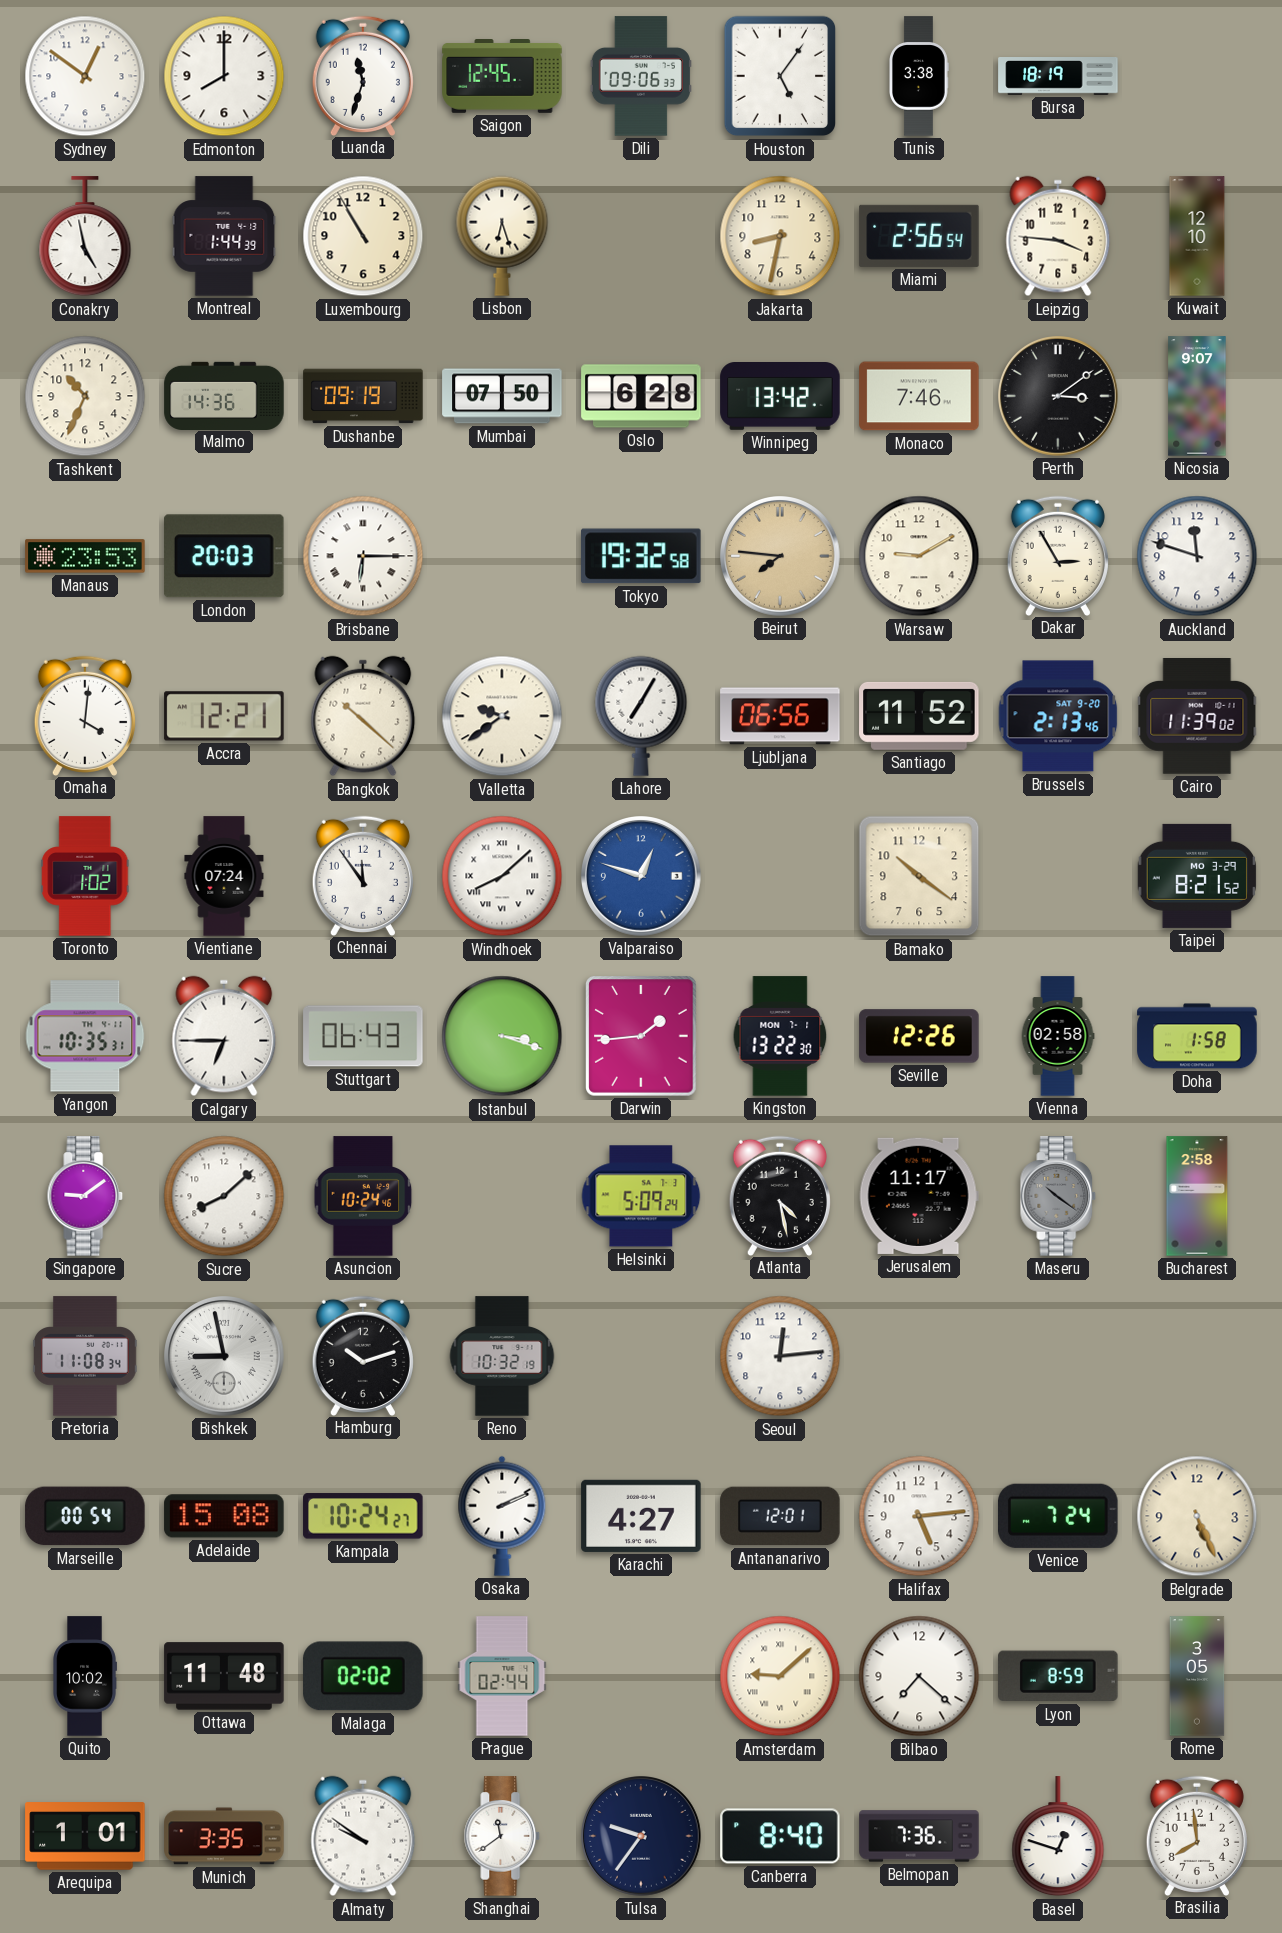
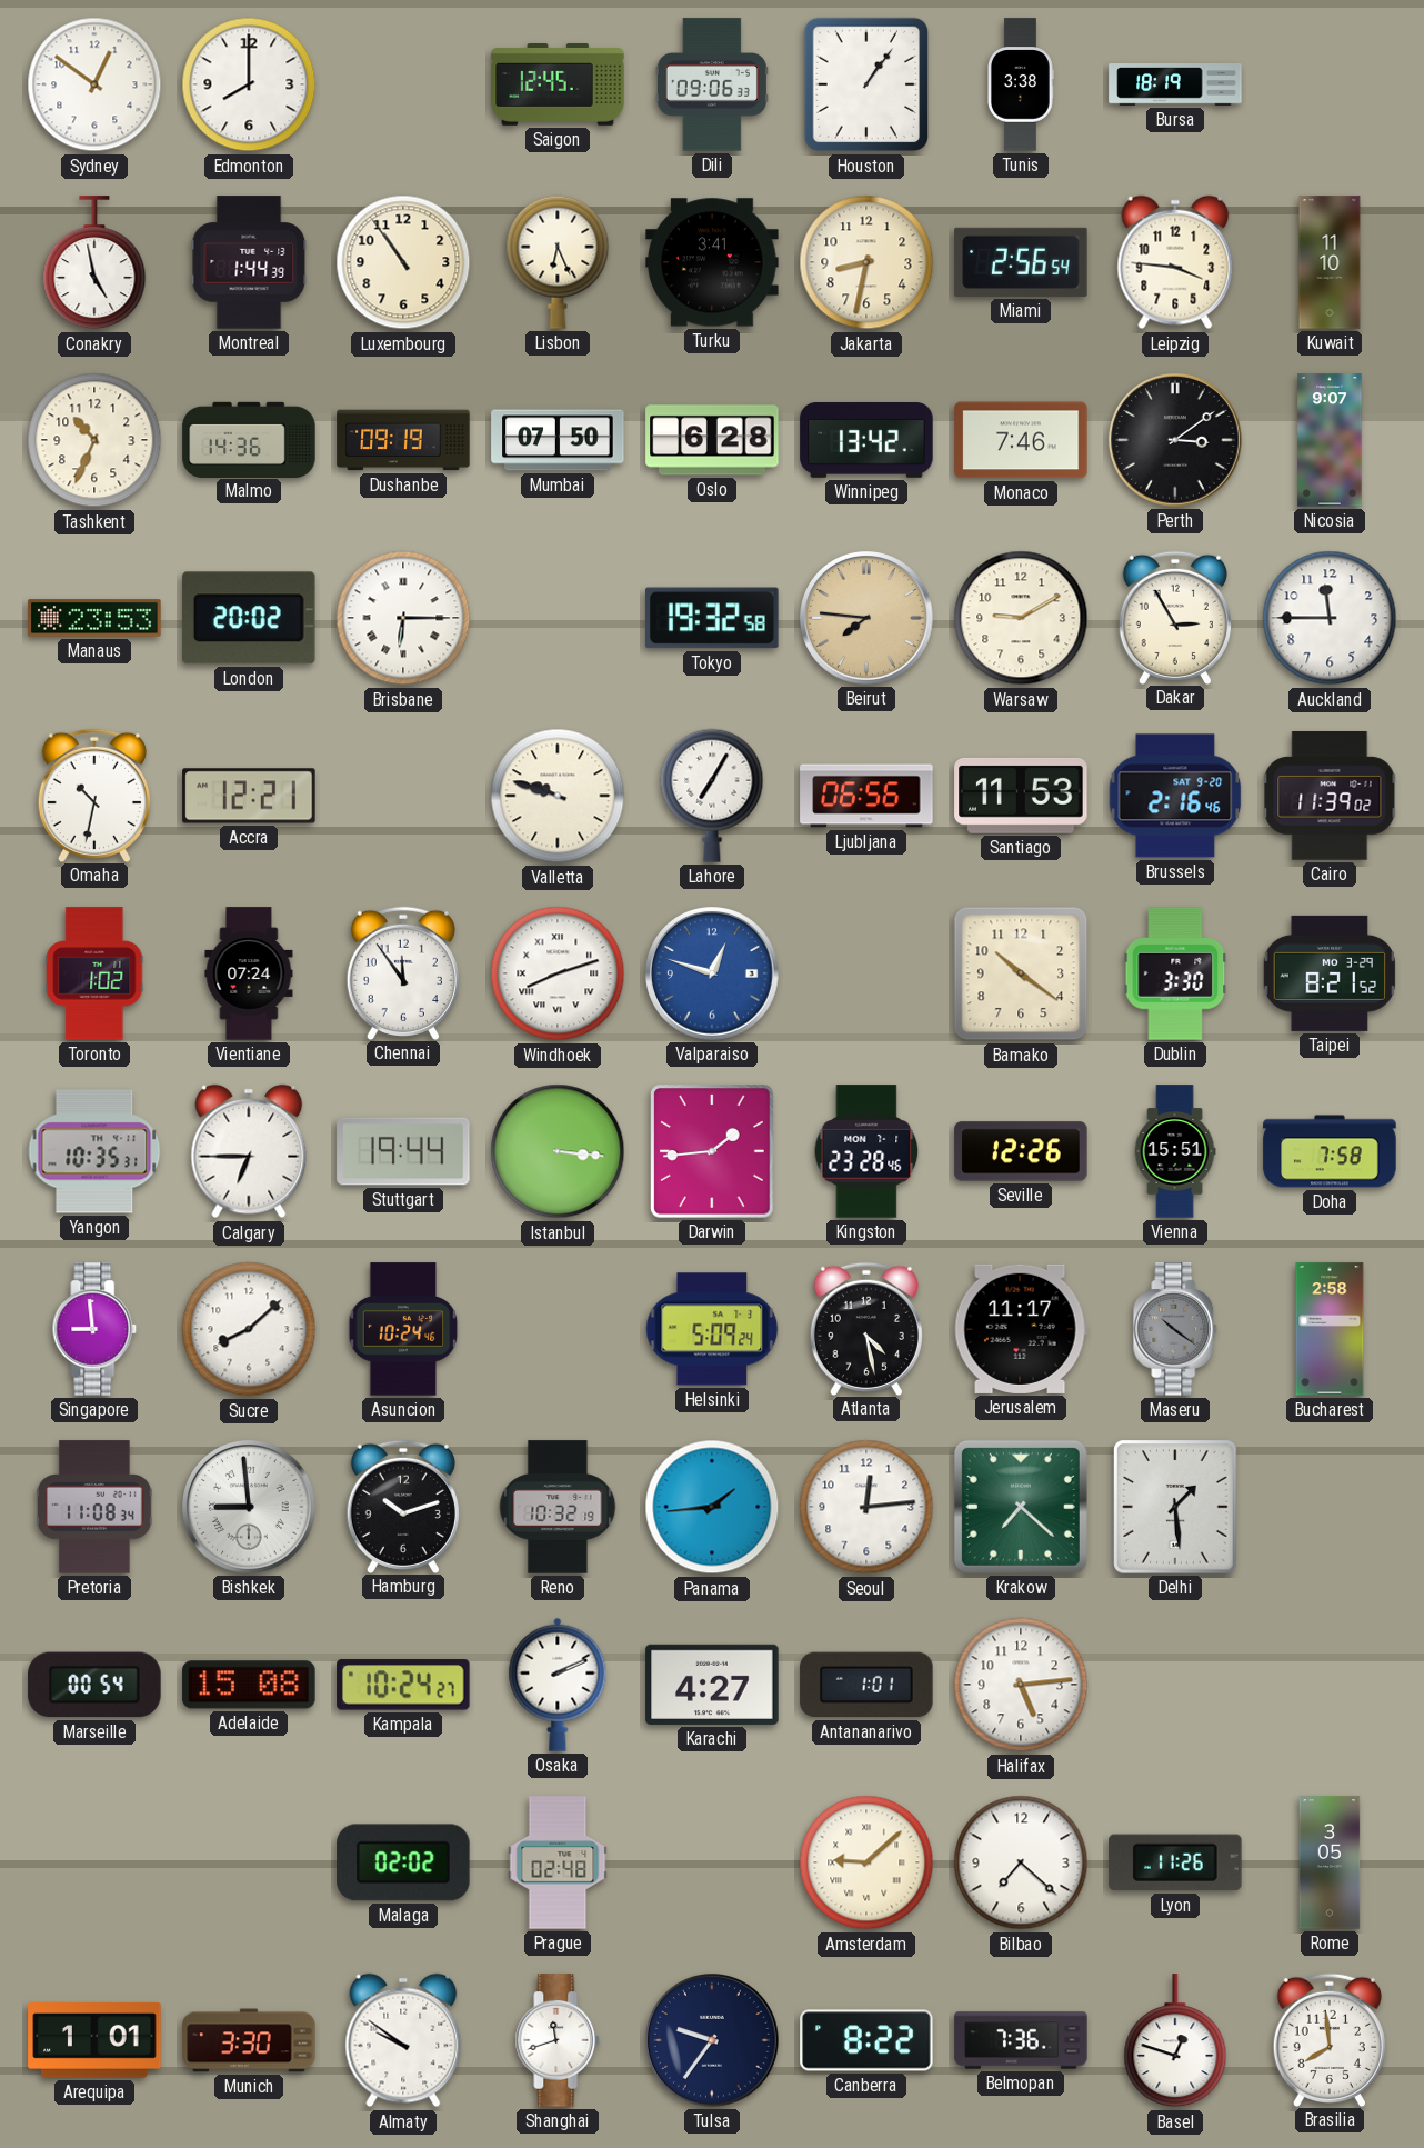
Luanda: 11:33 -> none (363, 75)
Houston: 5:06 -> 1:06 (866, 84)
Luxembourg: 10:55 -> 10:54 (403, 262)
Lisbon: 6:27 -> 6:26 (558, 262)
Turku: none -> 3:41 (712, 262)
Kuwait: 12:10 -> 11:10 (1330, 262)
London: 20:03 -> 20:02 (250, 618)
Auckland: 11:48 -> 11:45 (1330, 618)
Omaha: 4:01 -> 10:32 (94, 795)
Bangkok: 10:22 -> none (363, 716)
Valletta: 9:39 -> 9:48 (558, 796)
Santiago: 11:52 -> 11:53 (1021, 796)
Brussels: 2:13 -> 2:16 (1175, 796)
Windhoek: 8:08 -> 8:12 (558, 973)
Dublin: none -> 3:30 (1175, 973)
Stuttgart: 06:43 -> 19:44 (403, 1151)
Istanbul: 3:18 -> 3:16 (558, 1151)
Kingston: 13:22 -> 23:28 (866, 1151)
Vienna: 02:58 -> 15:51 (1175, 1151)
Doha: 1:58 -> 7:58 (1330, 1151)
Singapore: 9:09 -> 8:59 (94, 1329)
Bishkek: 8:58 -> 8:59 (249, 1507)
Panama: none -> 1:44 (712, 1507)
Krakow: none -> 7:22 (1021, 1507)
Delhi: none -> 1:29 (1175, 1507)
Antananarivo: 12:01 -> 1:01 (866, 1685)
Venice: 7:24 -> none (1059, 1516)
Belgrade: 5:26 -> none (1197, 1516)
Quito: 10:02 -> none (85, 1676)
Ottawa: 11:48 -> none (224, 1676)
Prague: 02:44 -> 02:48 (558, 1862)
Lyon: 8:59 -> 11:26 (1175, 1862)
Munich: 3:35 -> 3:30 (249, 2040)
Shanghai: 11:39 -> 11:42 (558, 2040)
Canberra: 8:40 -> 8:22 (866, 2040)
